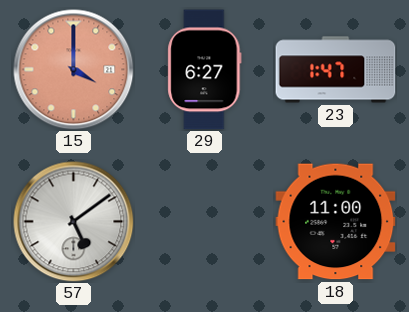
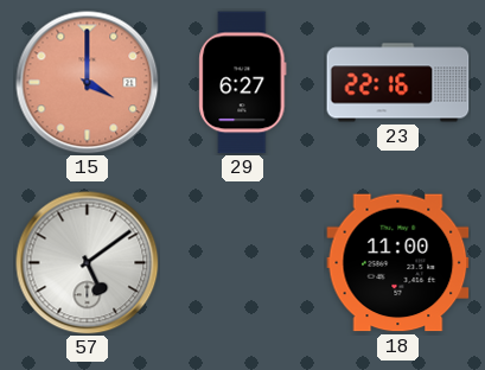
23: 1:47 -> 22:16 (398, 83)
